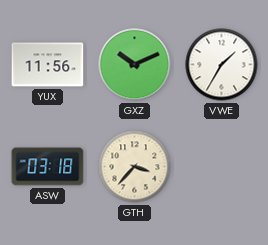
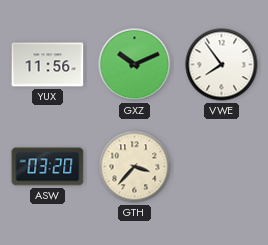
VWE: 1:35 -> 7:54 (222, 65)
ASW: 03:18 -> 03:20 (48, 167)
